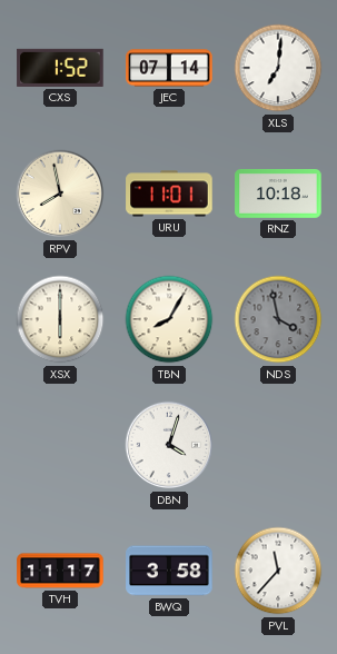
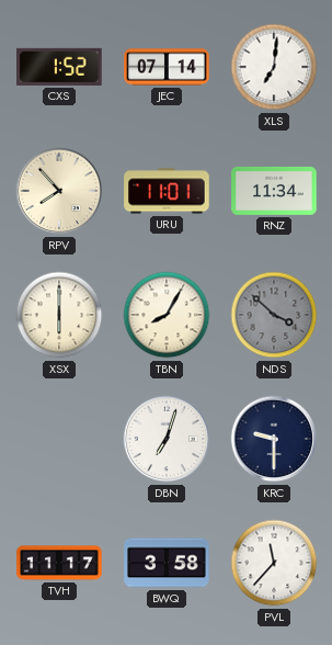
RPV: 7:58 -> 7:53 (59, 191)
RNZ: 10:18 -> 11:34 (274, 191)
NDS: 3:58 -> 3:52 (274, 315)
DBN: 4:03 -> 7:03 (167, 439)
KRC: none -> 9:30 (274, 439)
